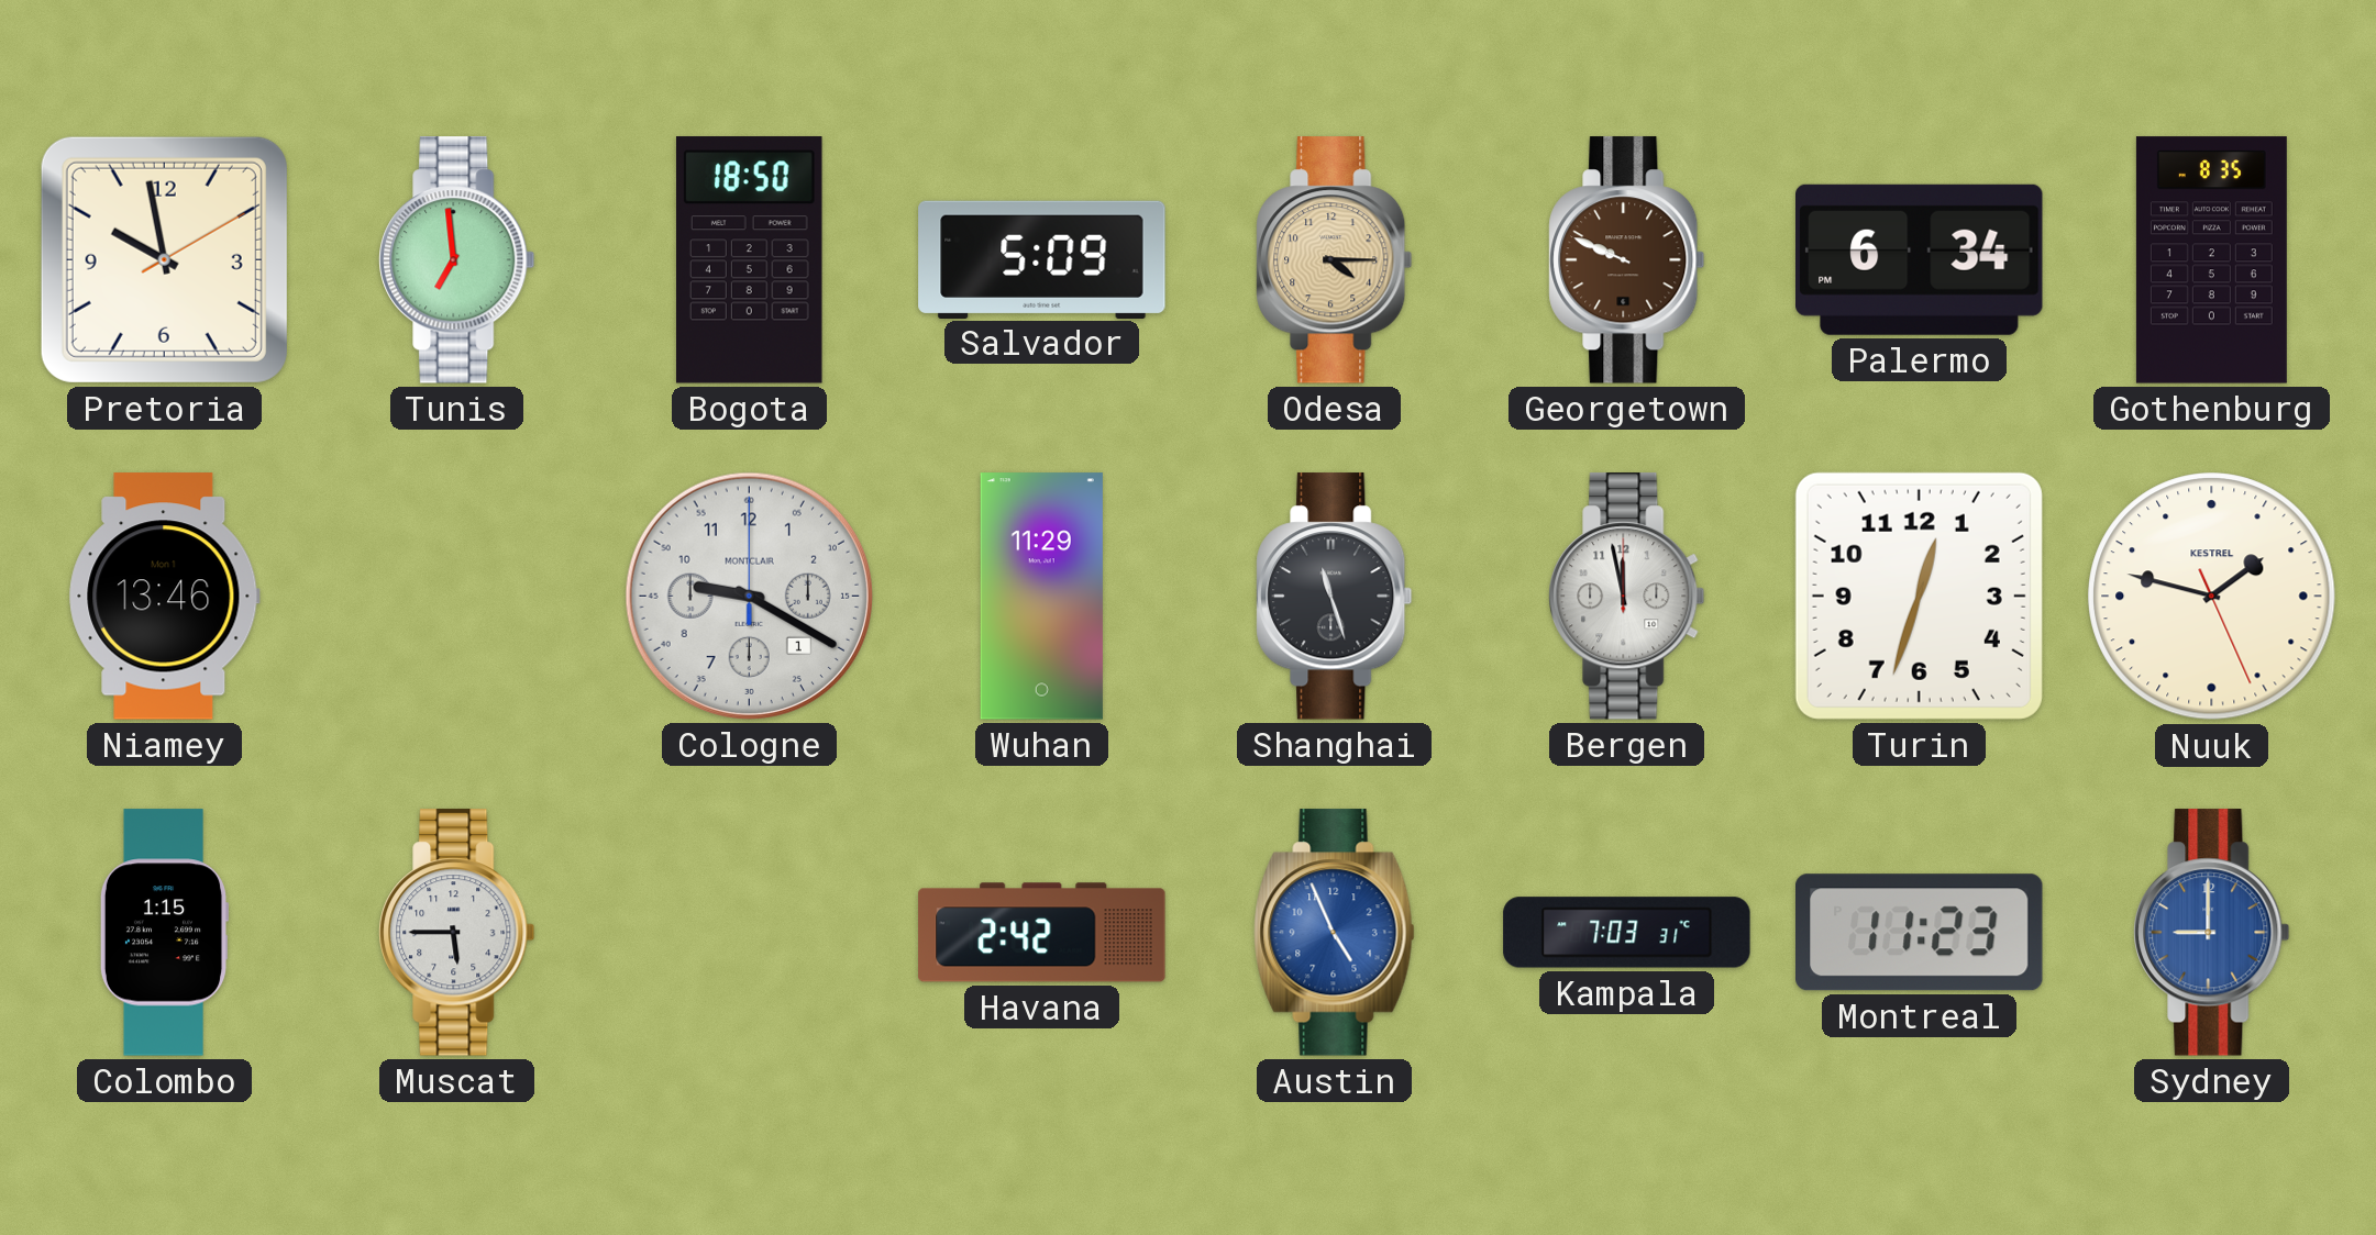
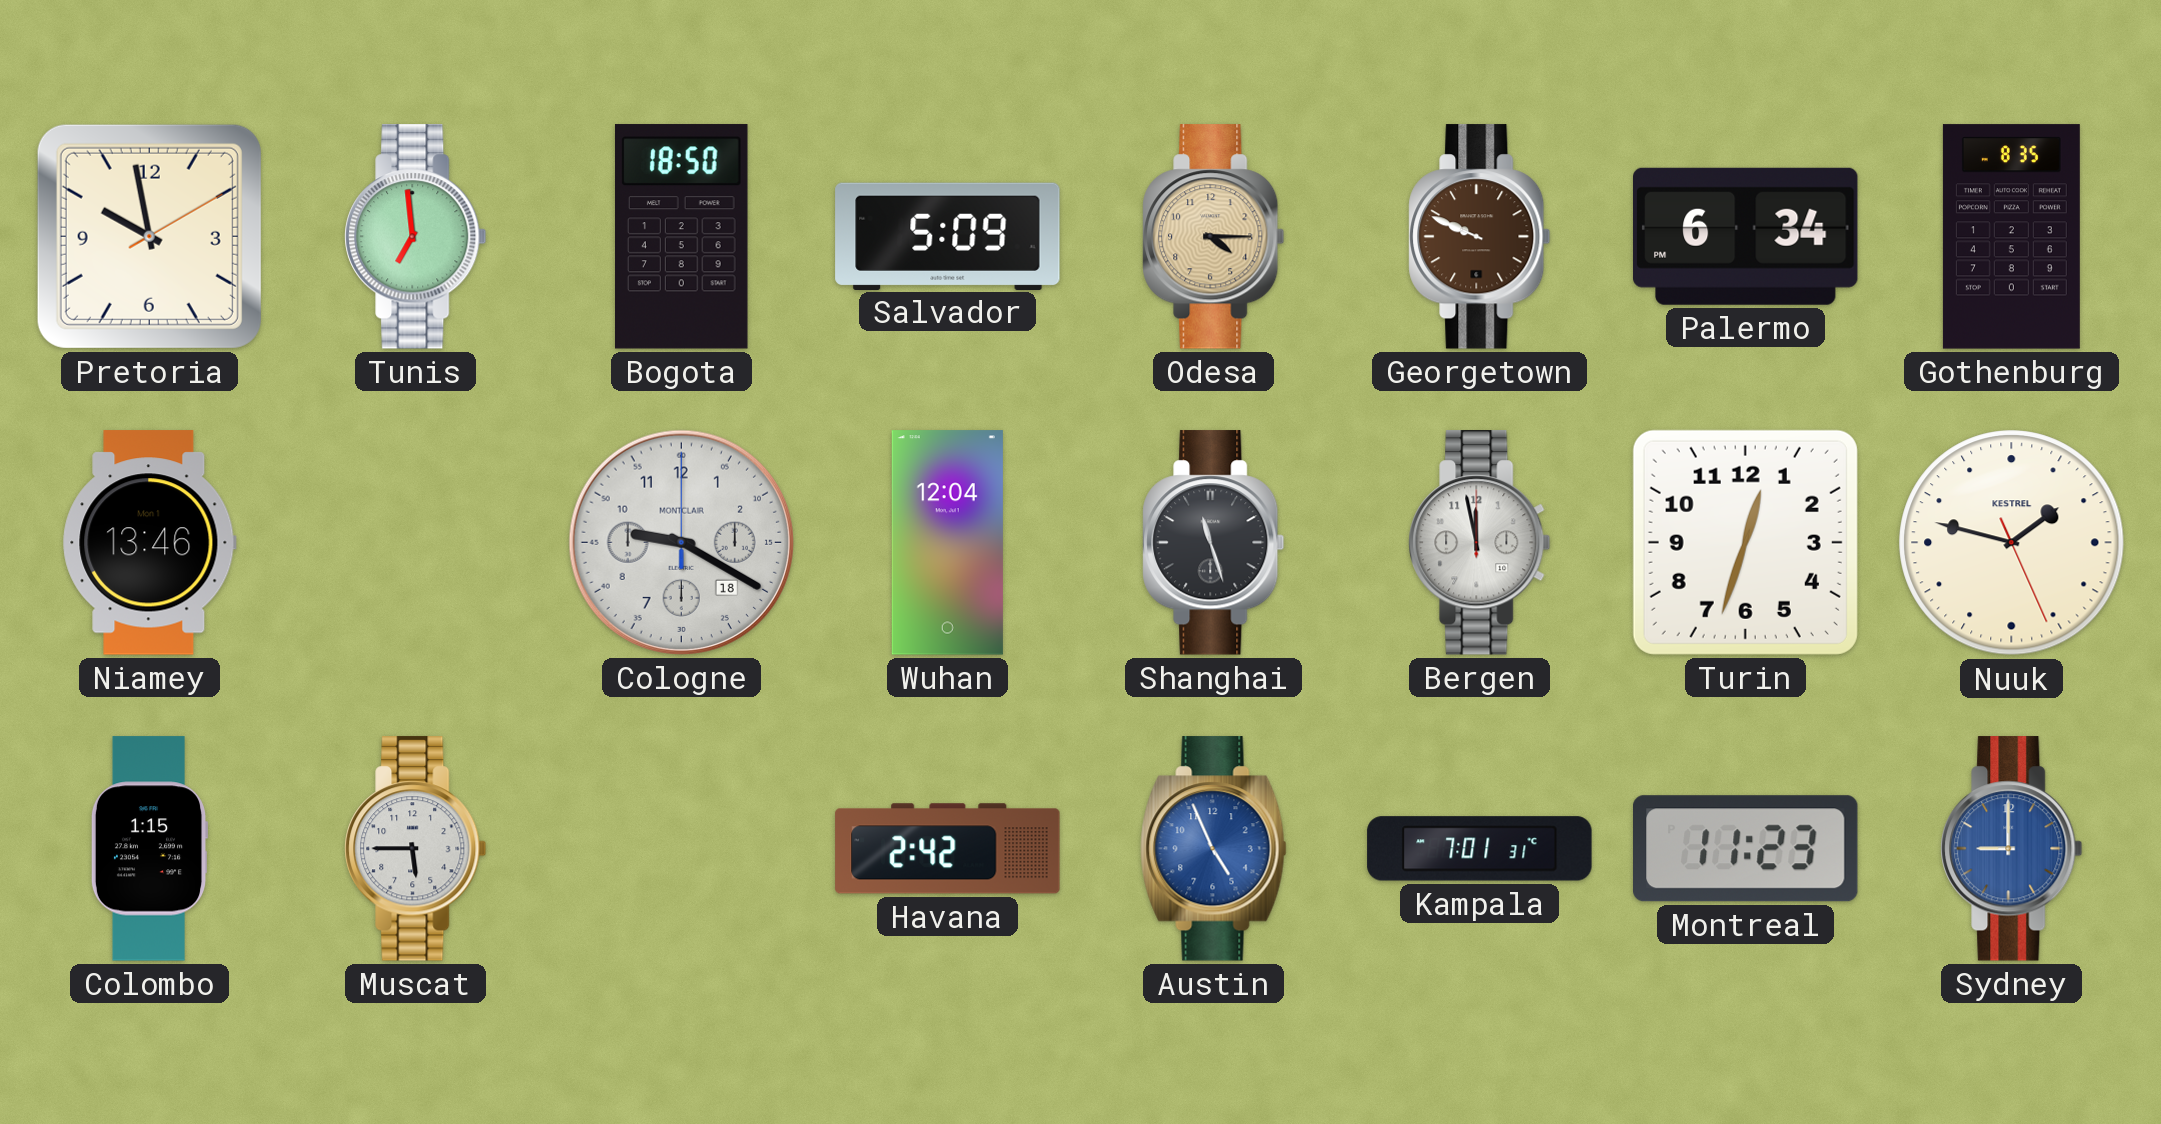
Cologne date: 1 -> 18 (681, 542)
Wuhan: 11:29 -> 12:04 (947, 543)
Kampala: 7:03 -> 7:01 (1480, 849)
